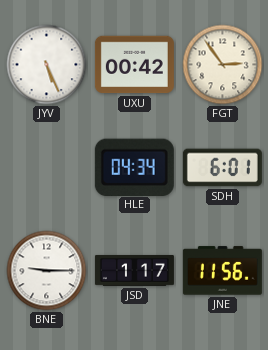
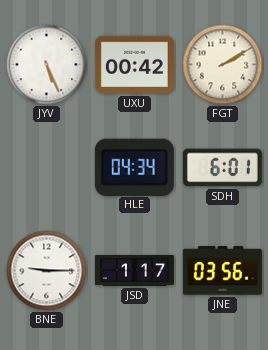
FGT: 2:54 -> 2:10 (223, 65)
JNE: 11:56 -> 03:56 (222, 271)
